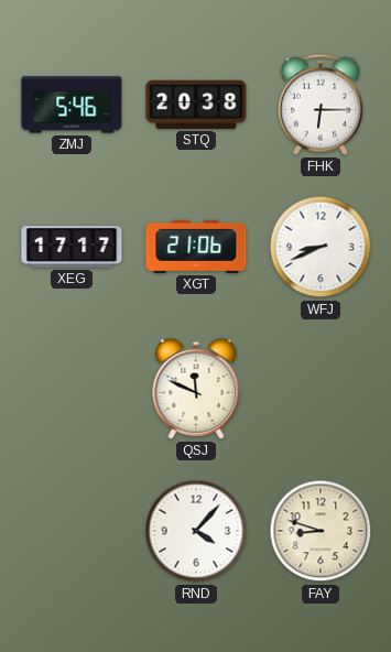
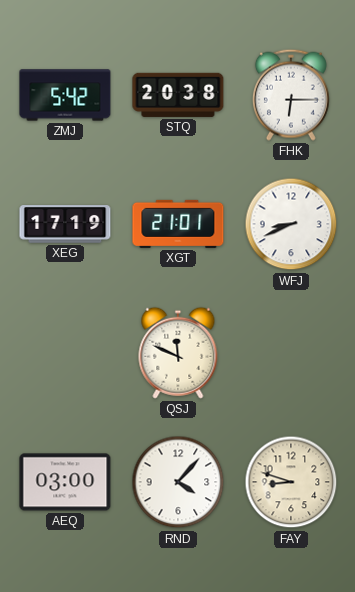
ZMJ: 5:46 -> 5:42 (65, 95)
XEG: 17:17 -> 17:19 (65, 224)
XGT: 21:06 -> 21:01 (178, 224)
AEQ: none -> 03:00 (65, 482)
